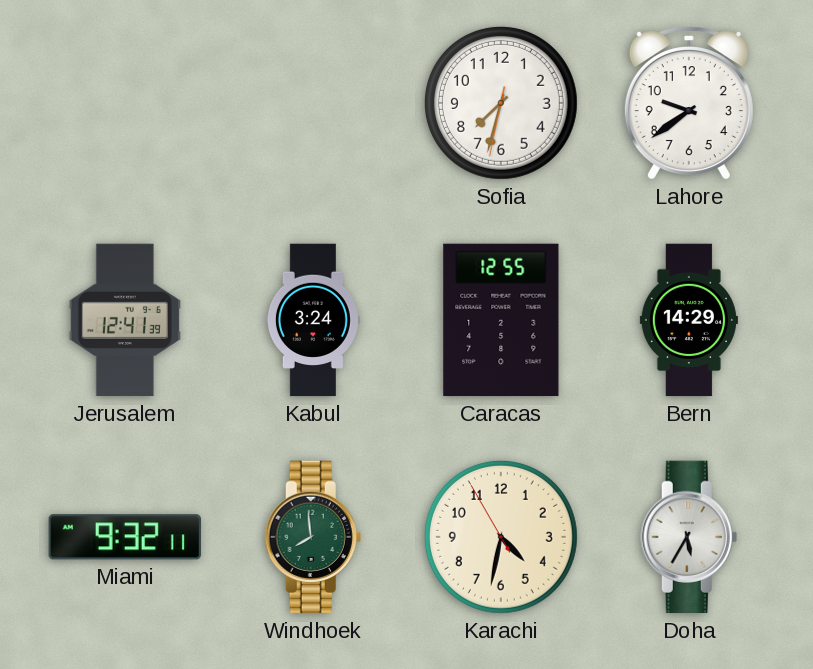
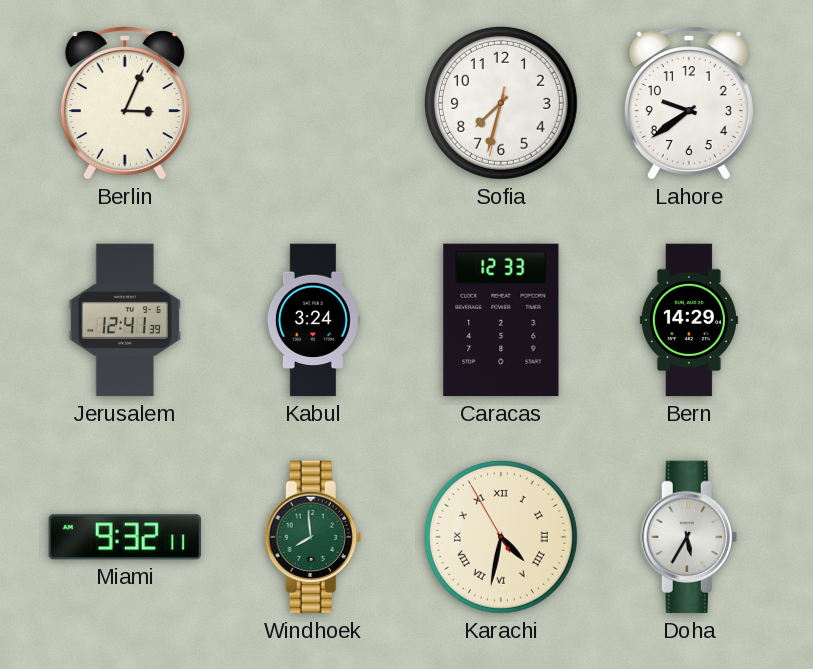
Berlin: none -> 3:04 (125, 103)
Caracas: 12:55 -> 12:33 (501, 320)
Karachi numerals: Arabic -> Roman (501, 537)
